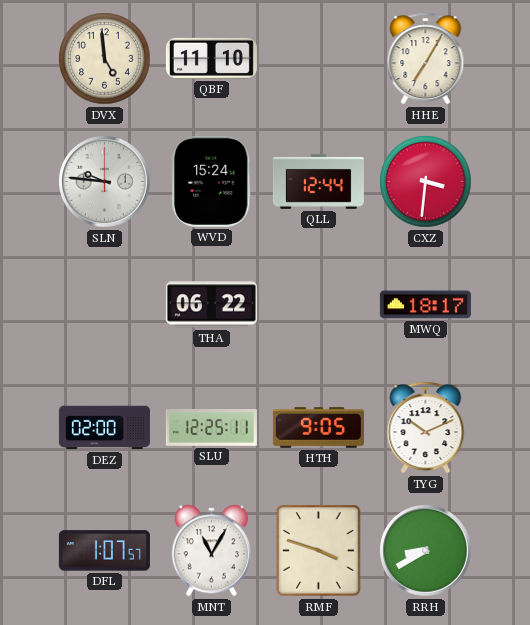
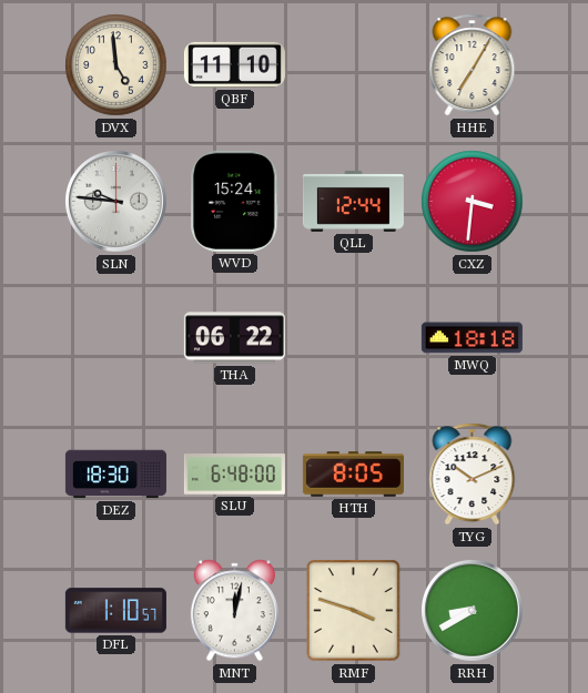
MWQ: 18:17 -> 18:18 (472, 338)
DEZ: 02:00 -> 18:30 (115, 475)
SLU: 12:25 -> 6:48 (234, 475)
HTH: 9:05 -> 8:05 (353, 475)
DFL: 1:07 -> 1:10 (115, 611)
MNT: 11:05 -> 12:02 (234, 611)
